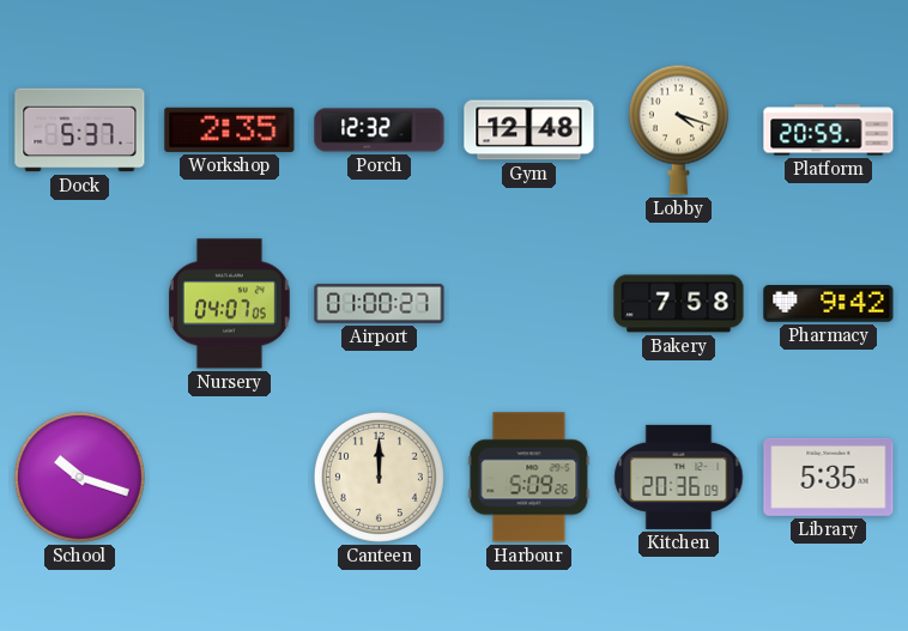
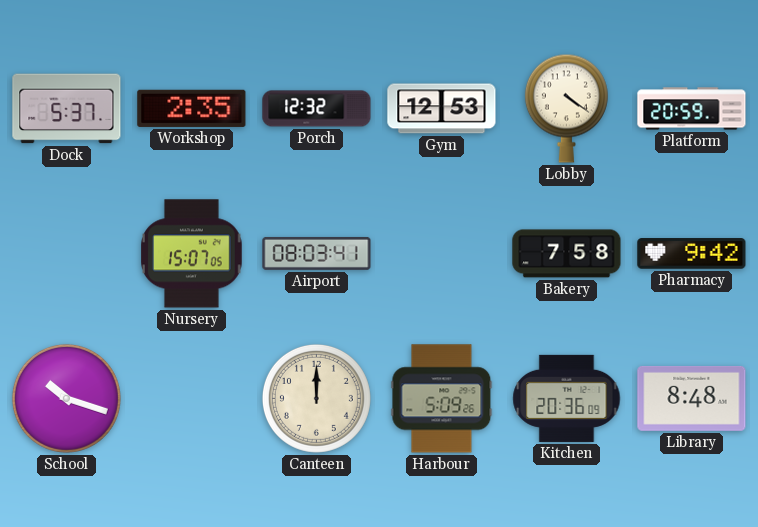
Gym: 12:48 -> 12:53 (442, 109)
Lobby: 4:18 -> 4:21 (566, 108)
Nursery: 04:07 -> 15:07 (192, 254)
Airport: 01:00 -> 08:03 (317, 253)
Library: 5:35 -> 8:48 (692, 398)
